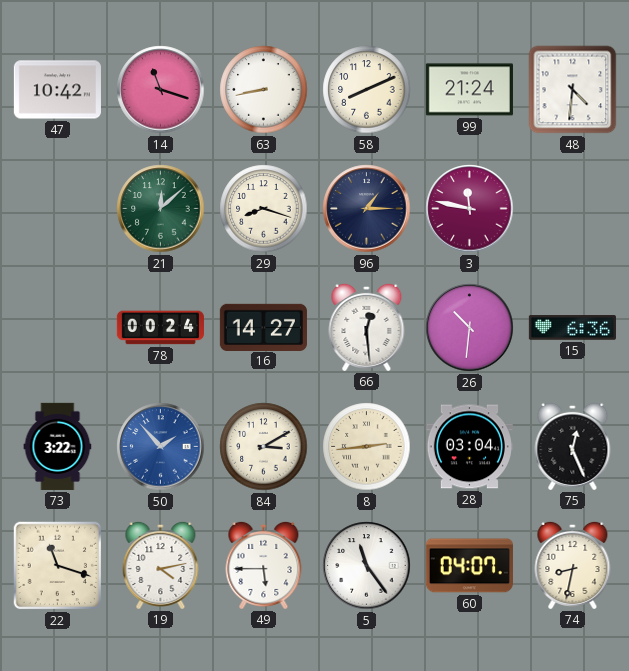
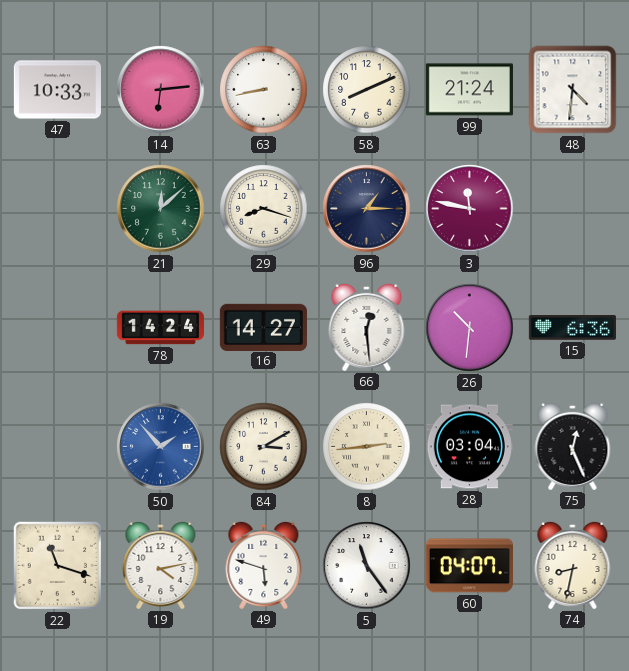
47: 10:42 -> 10:33 (57, 90)
14: 11:18 -> 6:14 (161, 90)
78: 00:24 -> 14:24 (160, 328)
73: 3:22 -> none (58, 446)
49: 5:45 -> 5:48 (264, 565)
